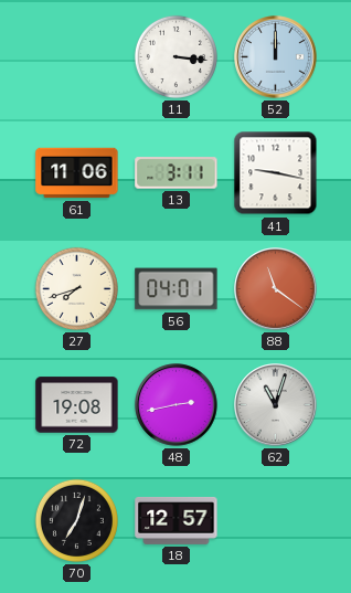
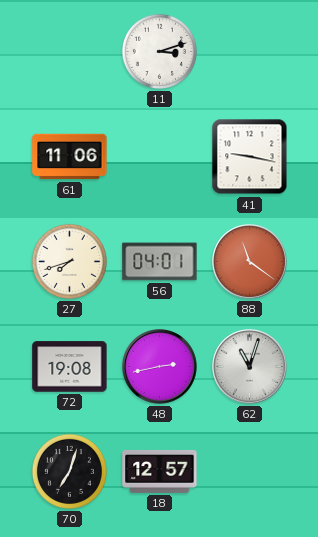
11: 3:16 -> 3:12 (159, 51)
52: 12:00 -> none (276, 57)
13: 3:11 -> none (177, 173)
